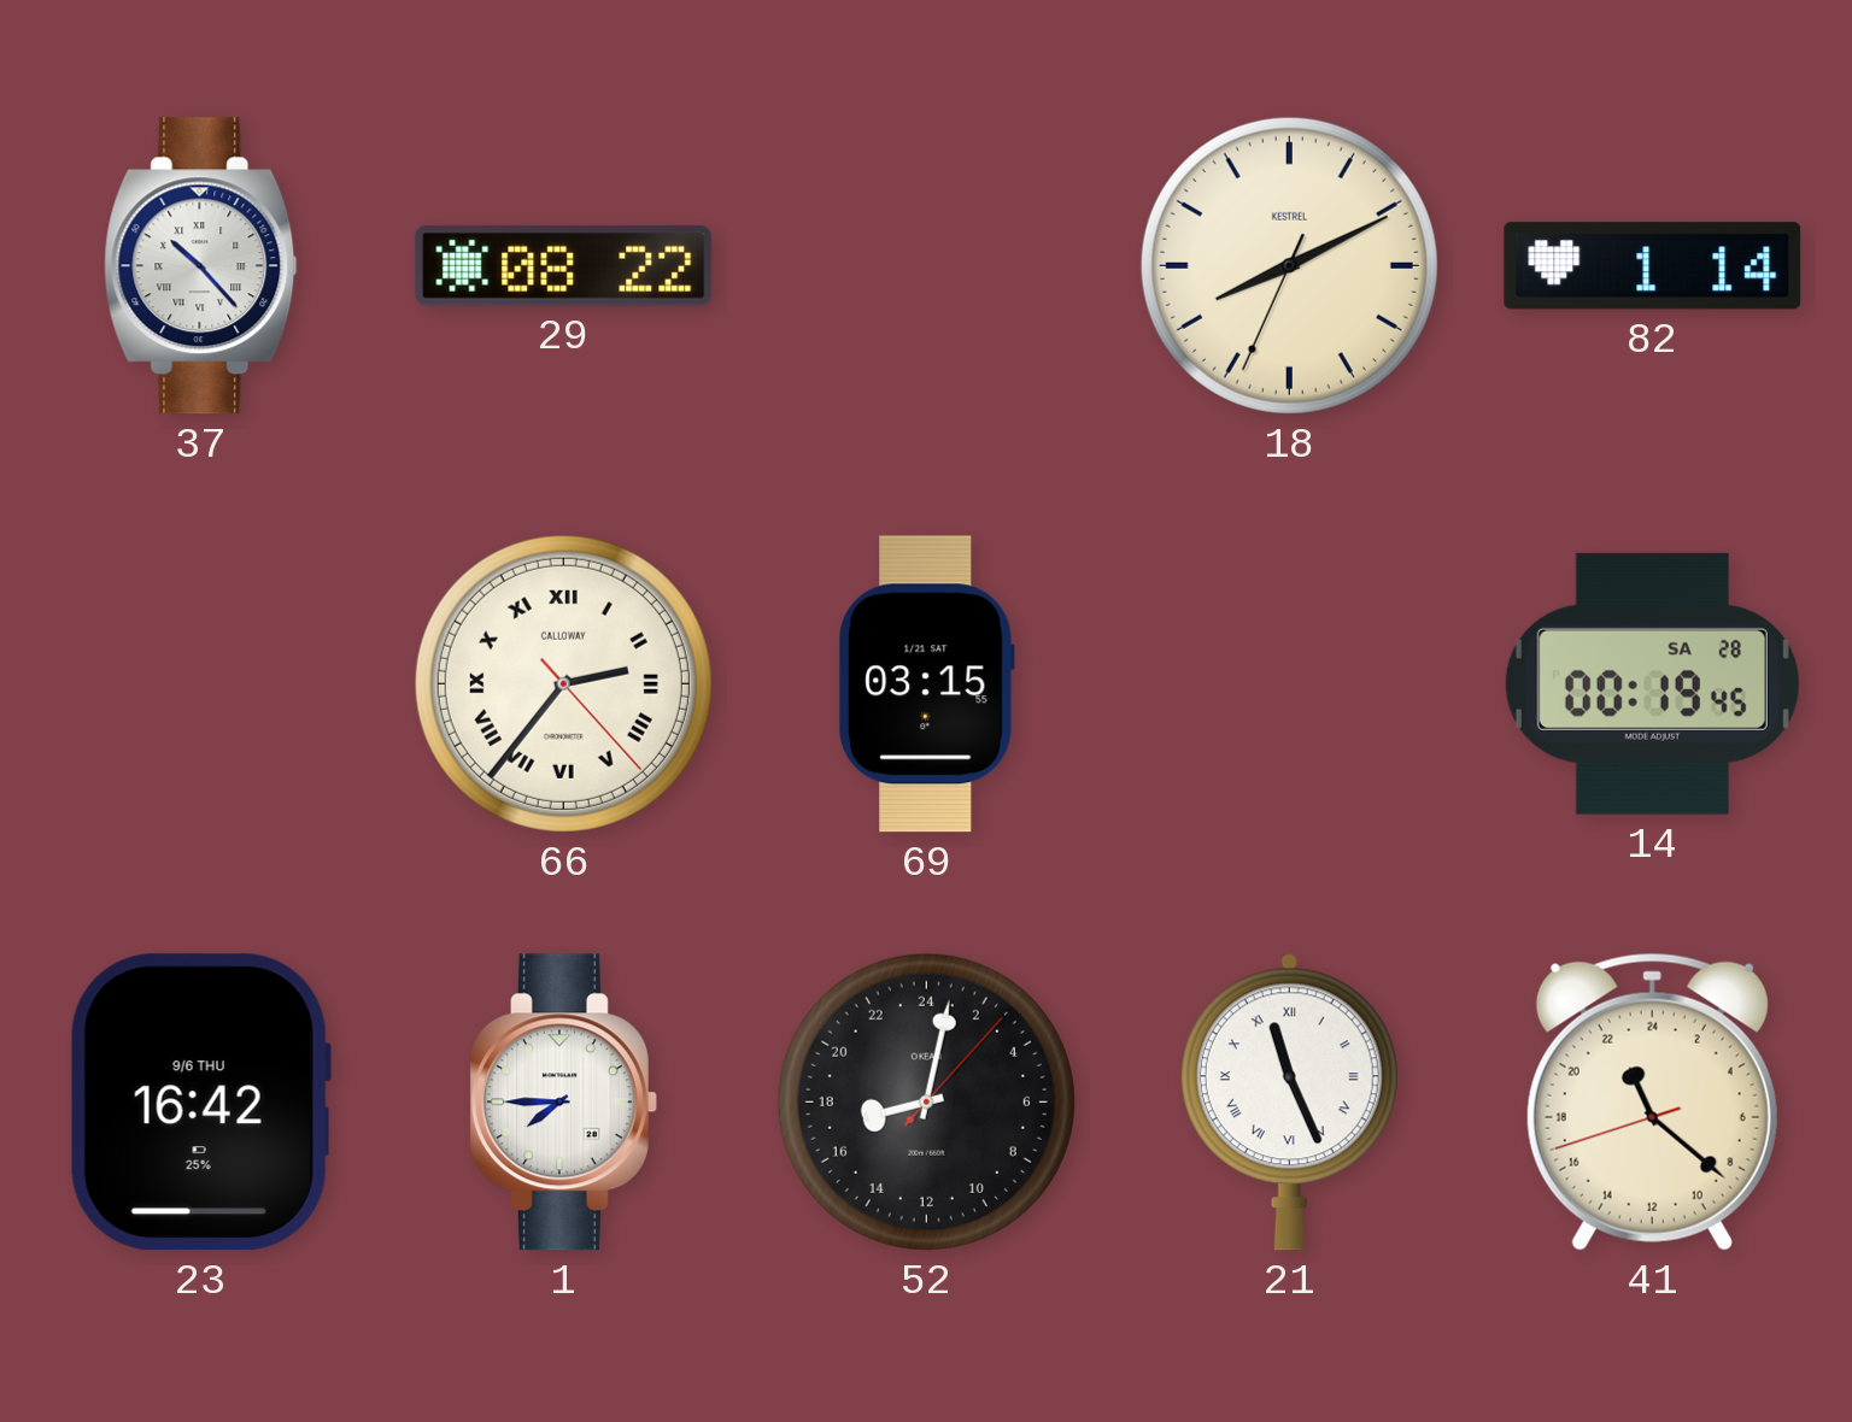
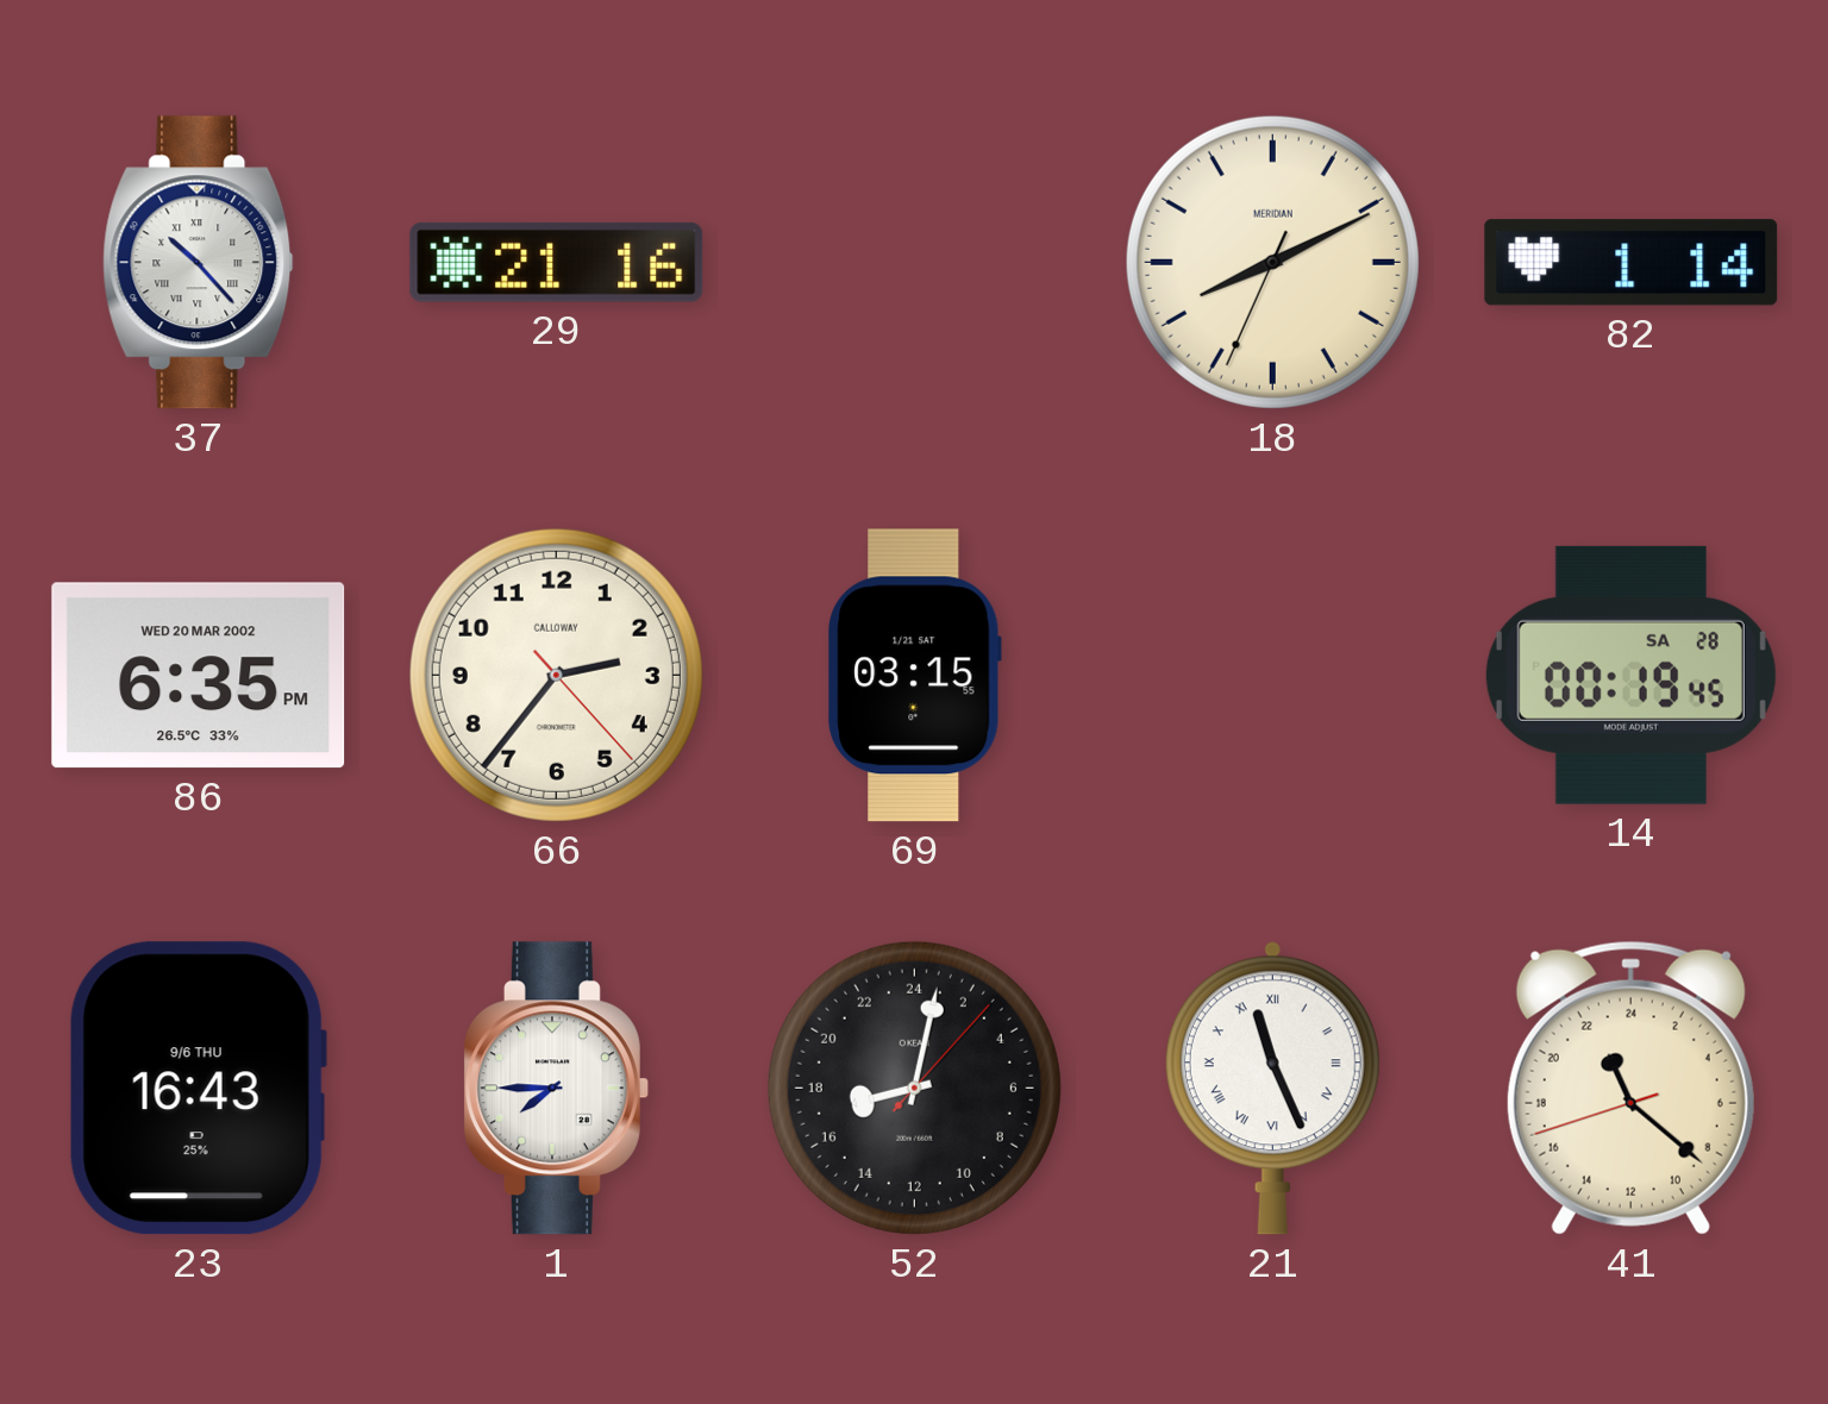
29: 08:22 -> 21:16 (557, 262)
18 brand: KESTREL -> MERIDIAN (1272, 262)
86: none -> 6:35 (199, 676)
66 numerals: Roman -> Arabic (556, 675)
23: 16:42 -> 16:43 (198, 1089)
